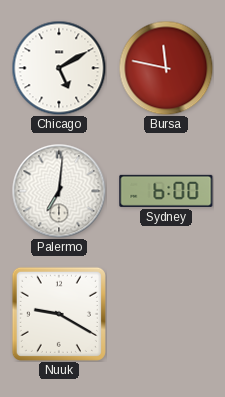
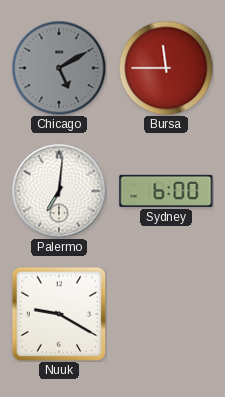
Chicago dial: white -> grey (59, 68)
Bursa: 11:47 -> 11:45 (166, 68)
